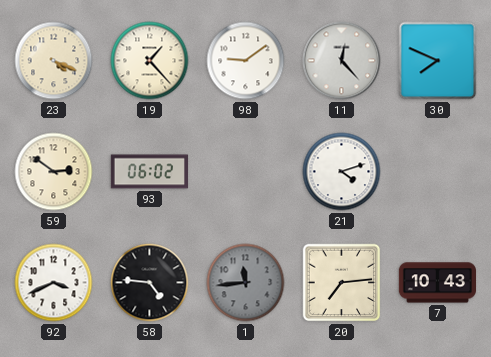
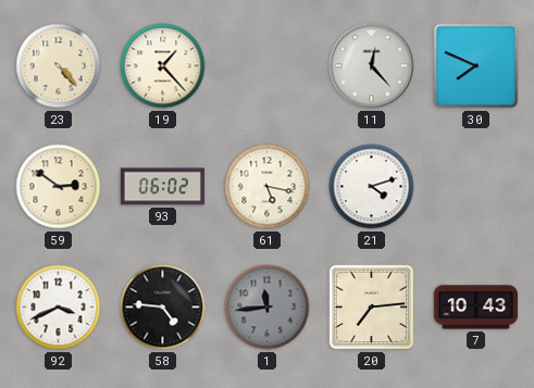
23: 4:19 -> 4:23 (59, 66)
98: 9:09 -> none (246, 61)
61: none -> 5:17 (268, 187)
